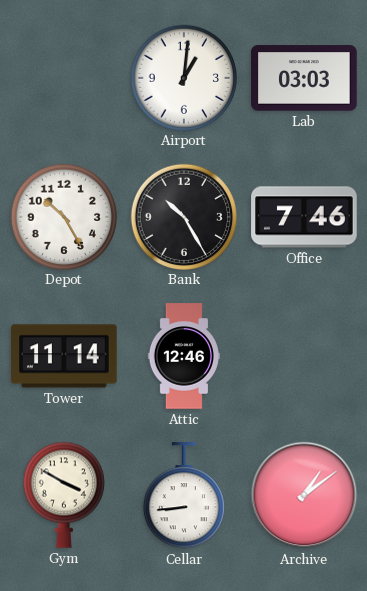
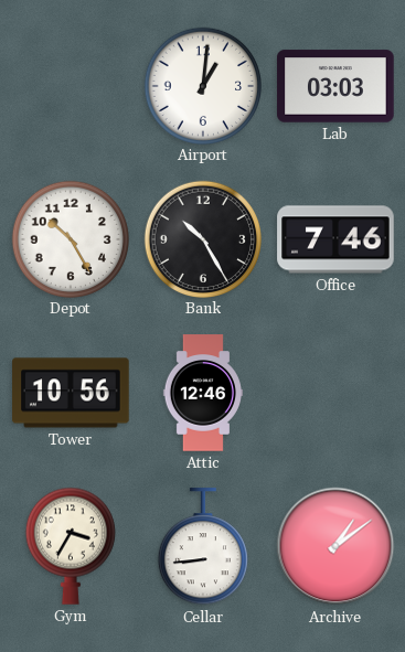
Tower: 11:14 -> 10:56 (71, 393)
Gym: 3:50 -> 3:35 (71, 546)
